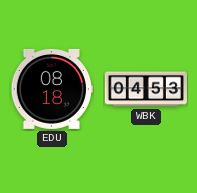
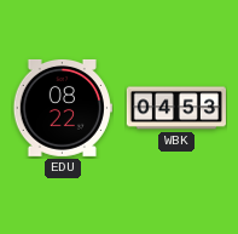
EDU: 08:18 -> 08:22 (63, 108)
